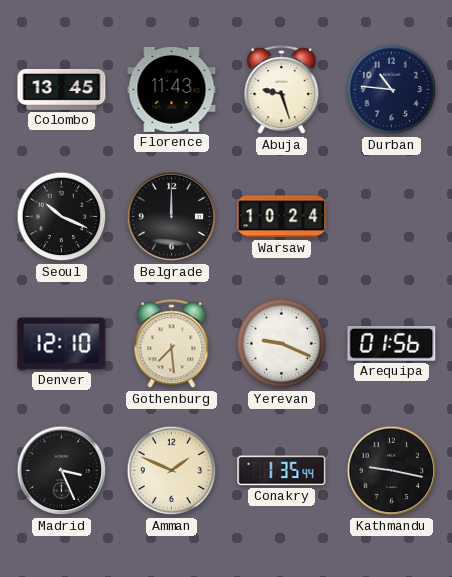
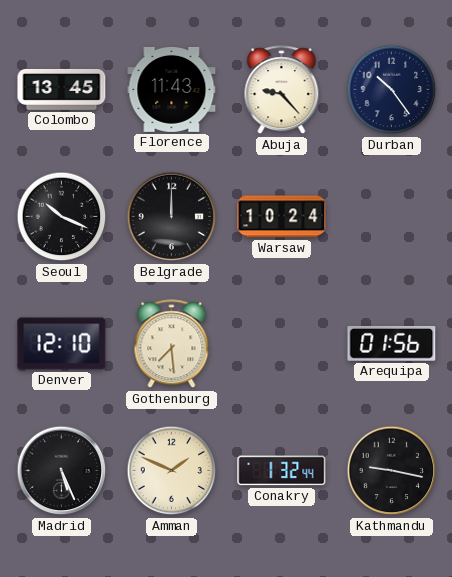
Abuja: 9:27 -> 9:23 (282, 90)
Durban: 10:46 -> 10:24 (392, 90)
Yerevan: 9:19 -> none (282, 344)
Madrid: 3:26 -> 5:26 (62, 471)
Conakry: 1:35 -> 1:32 (282, 471)
